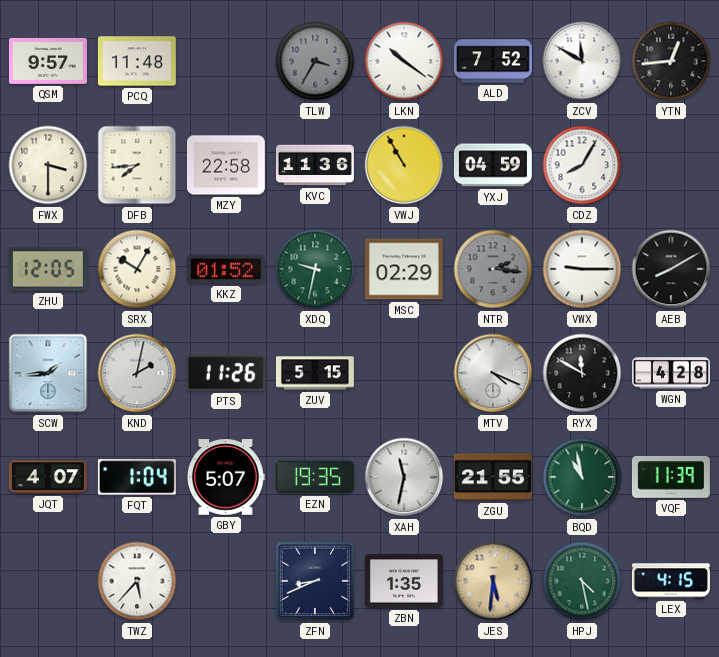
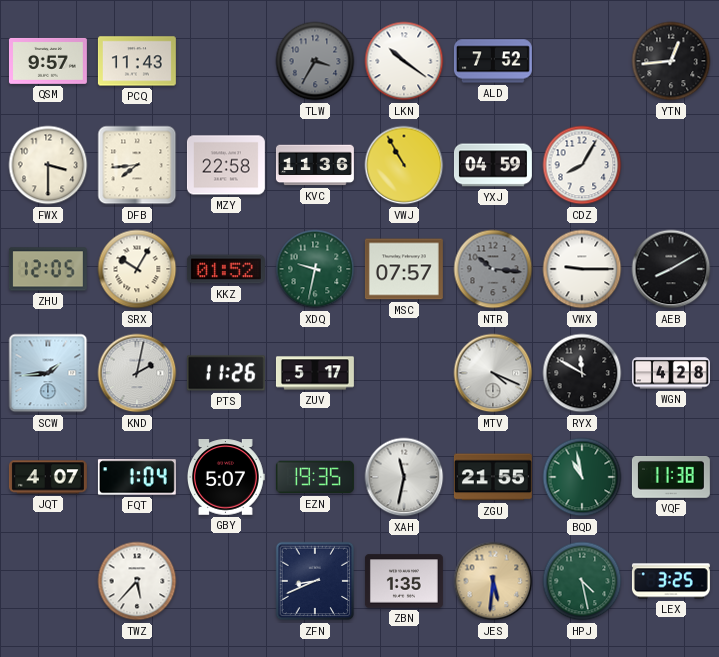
PCQ: 11:48 -> 11:43 (137, 61)
ZCV: 11:50 -> none (582, 61)
MSC: 02:29 -> 07:57 (404, 269)
NTR: 2:16 -> 10:16 (493, 269)
ZUV: 5:15 -> 5:17 (315, 373)
VQF: 11:39 -> 11:38 (671, 478)
LEX: 4:15 -> 3:25 (671, 581)
